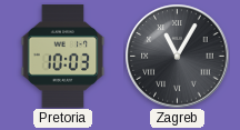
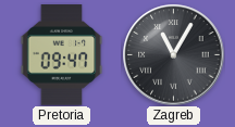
Pretoria: 10:03 -> 09:47 (62, 55)
